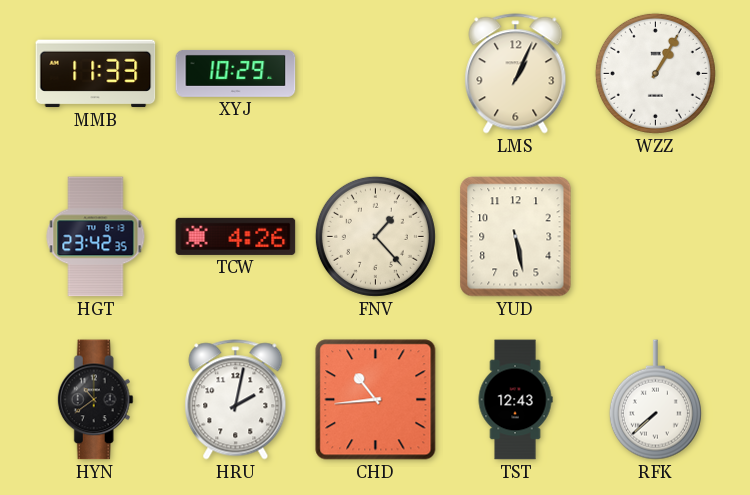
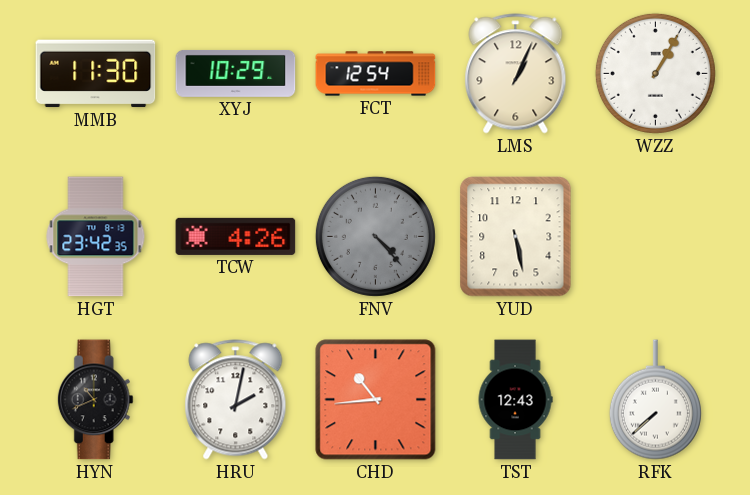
MMB: 11:33 -> 11:30 (96, 74)
FCT: none -> 12:54 (376, 74)
FNV: 1:23 -> 4:23 (375, 236)
FNV dial: cream -> grey (375, 236)
HYN: 10:39 -> 10:41 (95, 400)
